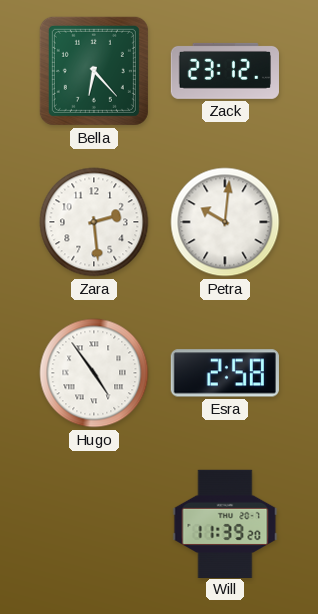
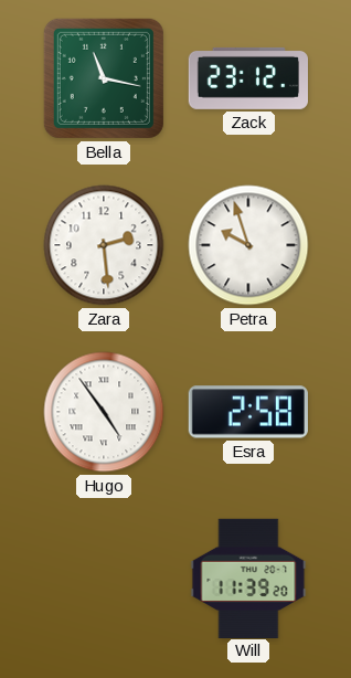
Bella: 6:23 -> 11:17 (104, 78)
Petra: 10:01 -> 9:57 (248, 245)
